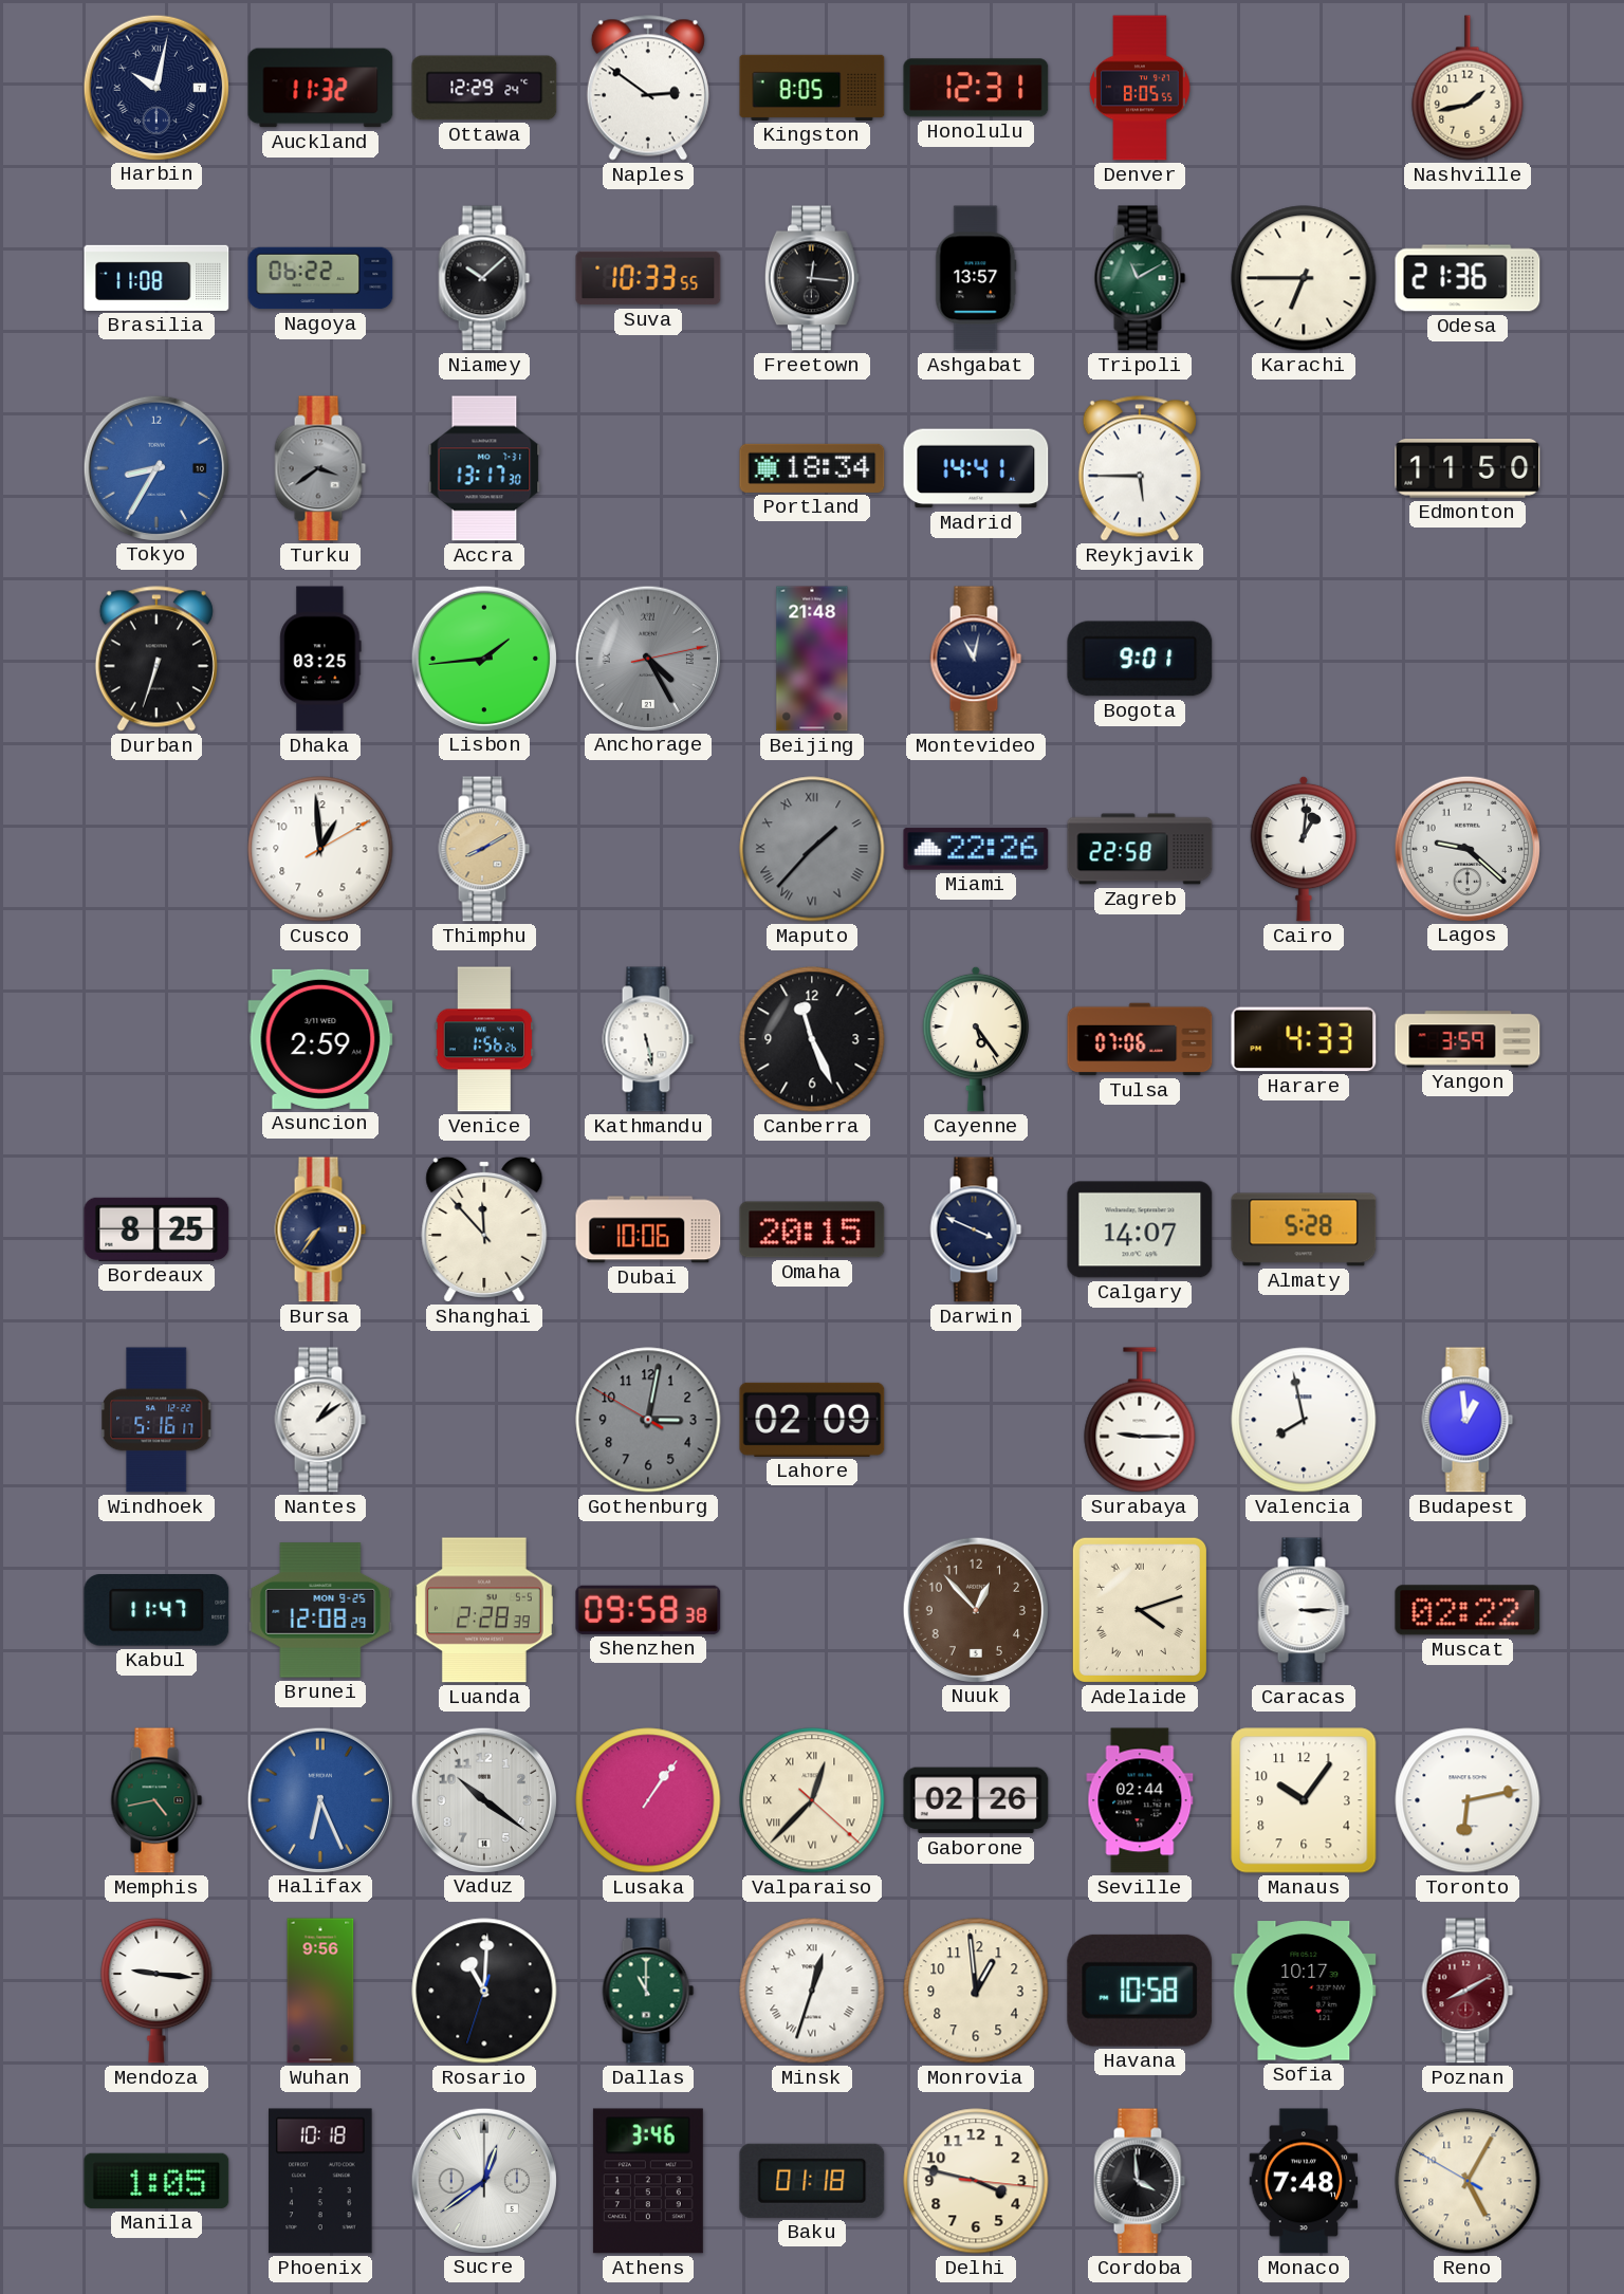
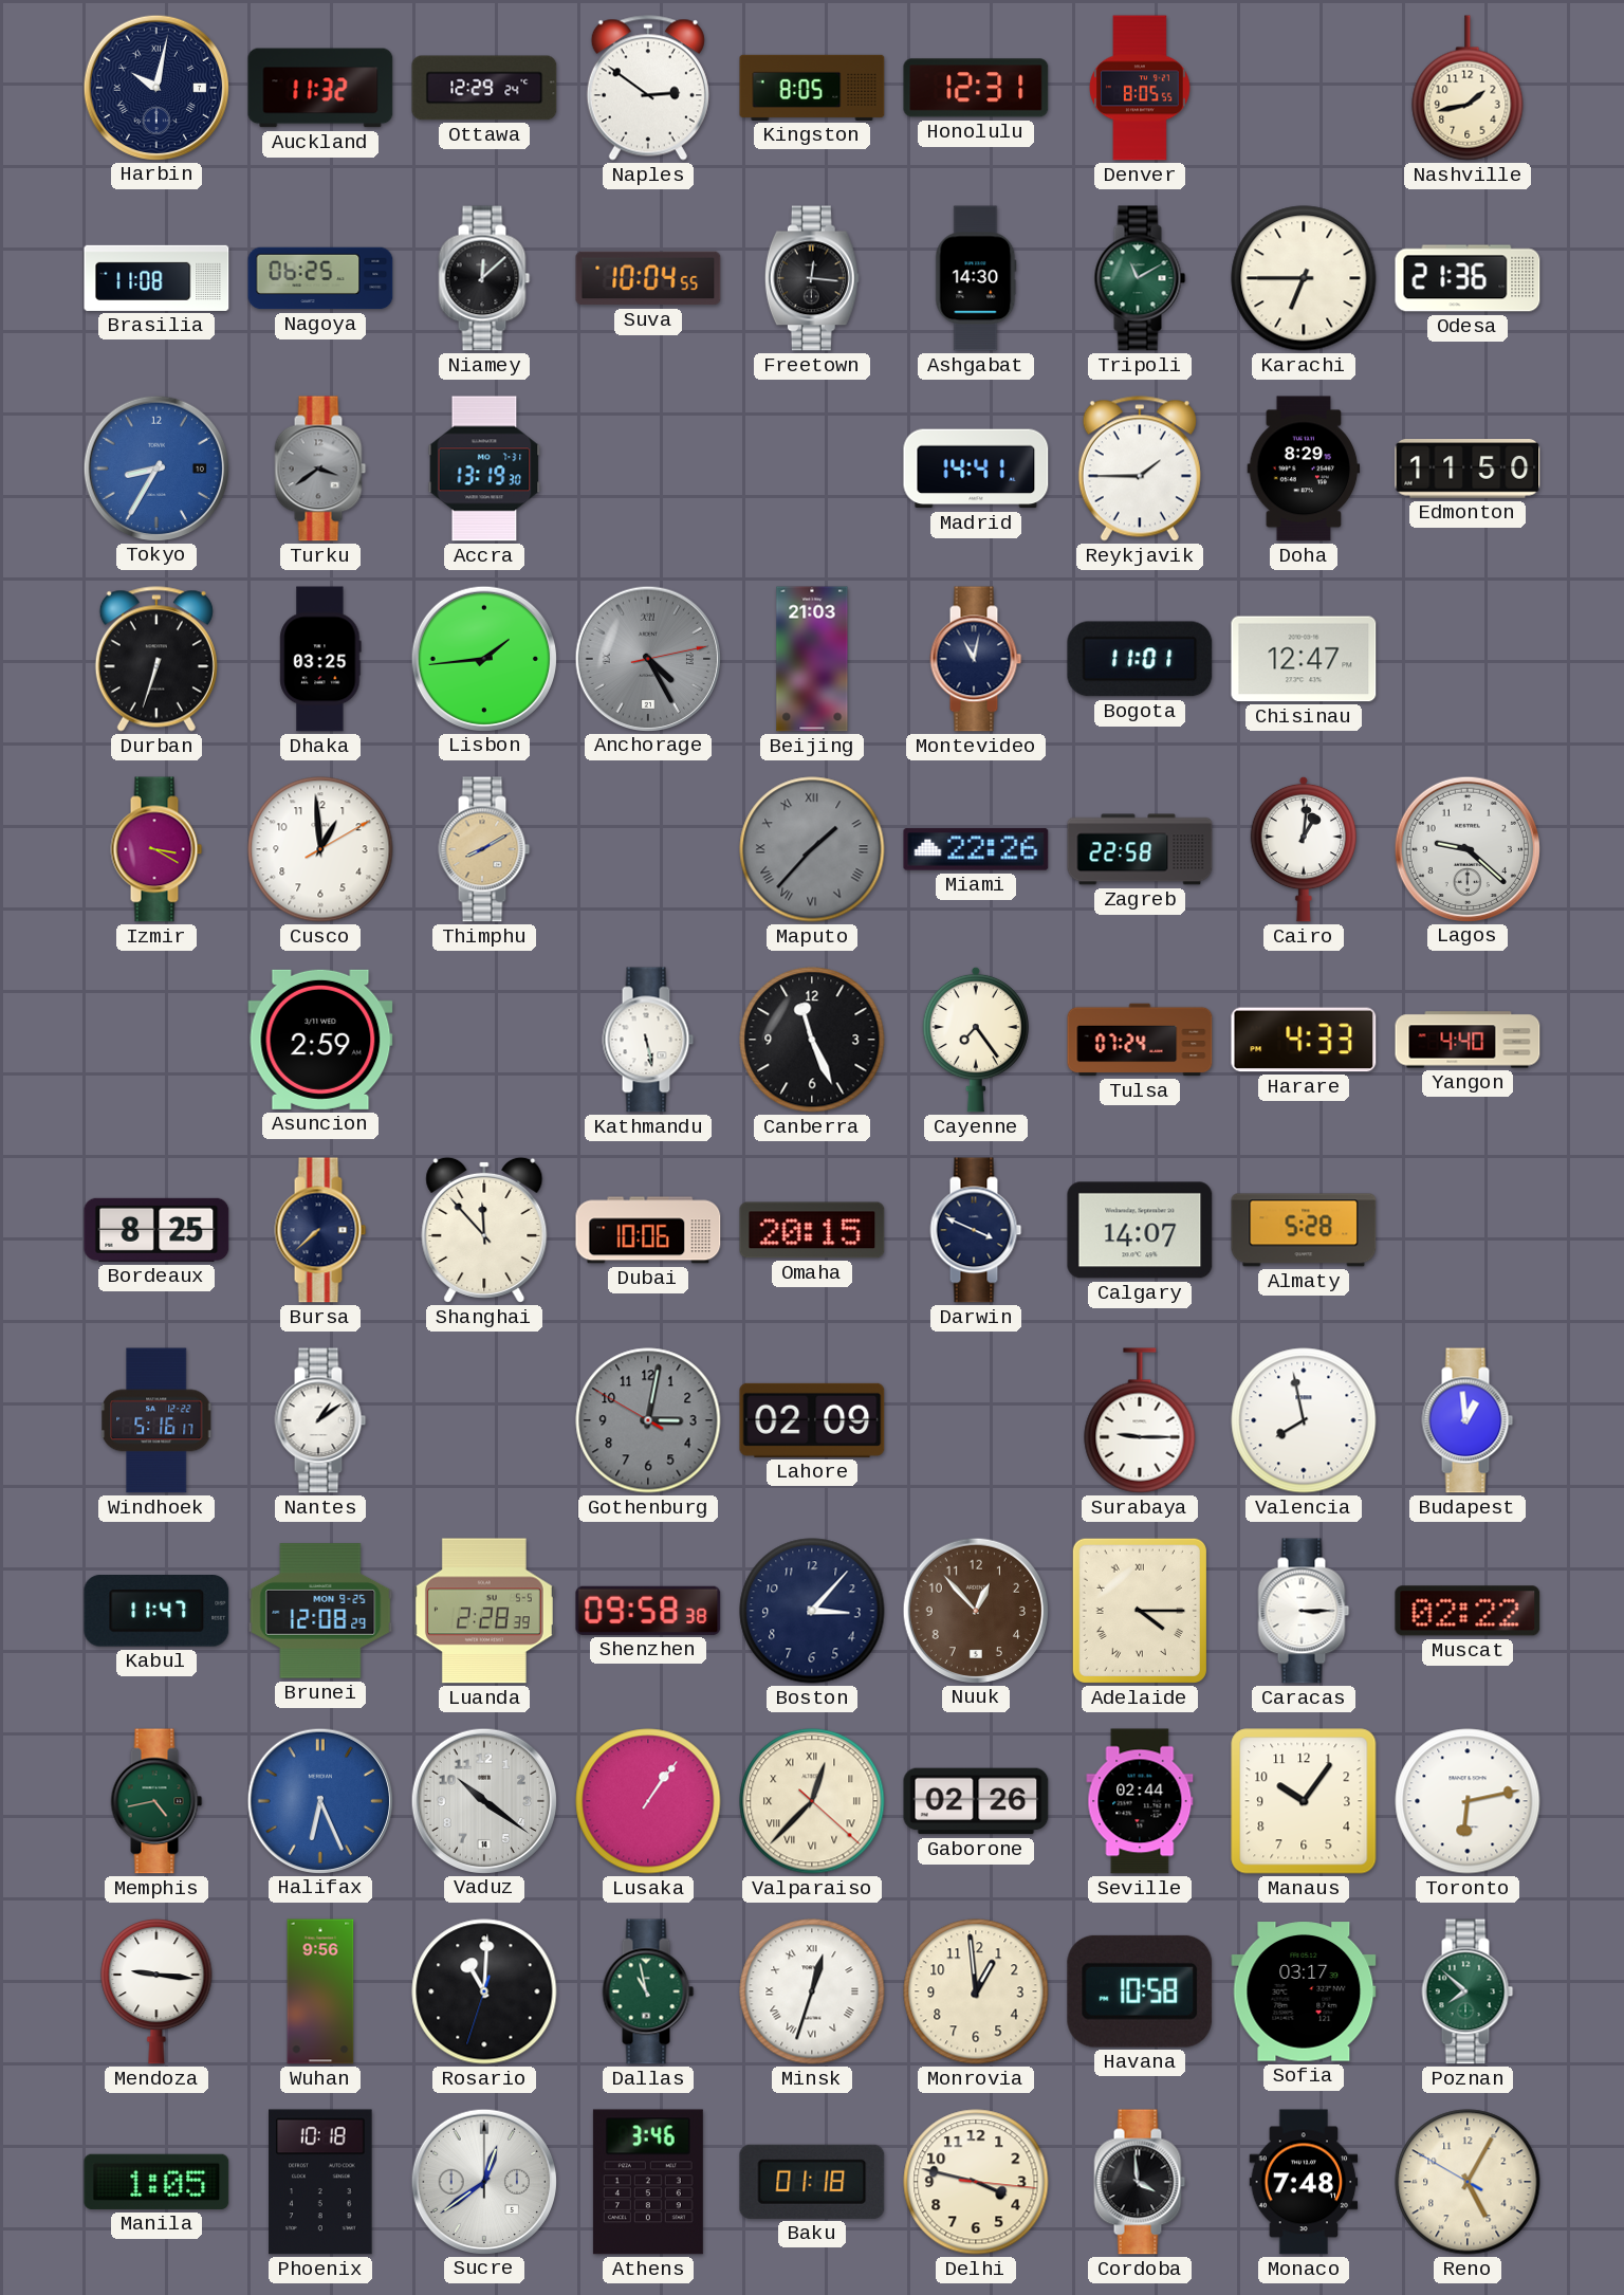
Nagoya: 06:22 -> 06:25 (320, 278)
Niamey: 10:08 -> 12:08 (484, 278)
Suva: 10:33 -> 10:04 (648, 278)
Ashgabat: 13:57 -> 14:30 (976, 278)
Accra: 13:17 -> 13:19 (484, 469)
Portland: 18:34 -> none (812, 468)
Reykjavik: 5:45 -> 1:45 (1140, 469)
Doha: none -> 8:29 (1304, 469)
Beijing: 21:48 -> 21:03 (812, 659)
Bogota: 9:01 -> 11:01 (1140, 659)
Chisinau: none -> 12:47 (1304, 659)
Izmir: none -> 3:20 (156, 849)
Venice: 1:56 -> none (484, 1039)
Cayenne: 5:24 -> 7:24 (975, 1040)
Tulsa: 07:06 -> 07:24 (1140, 1040)
Yangon: 3:59 -> 4:40 (1468, 1040)
Bursa: 7:36 -> 7:38 (320, 1230)
Boston: none -> 3:07 (812, 1611)
Adelaide: 4:12 -> 4:15 (1140, 1611)
Dallas: 11:00 -> 10:58 (648, 1991)
Sofia: 10:17 -> 03:17 (1304, 1991)
Poznan: 8:10 -> 7:52 (1468, 1991)
Poznan dial: burgundy -> green (1468, 1991)
